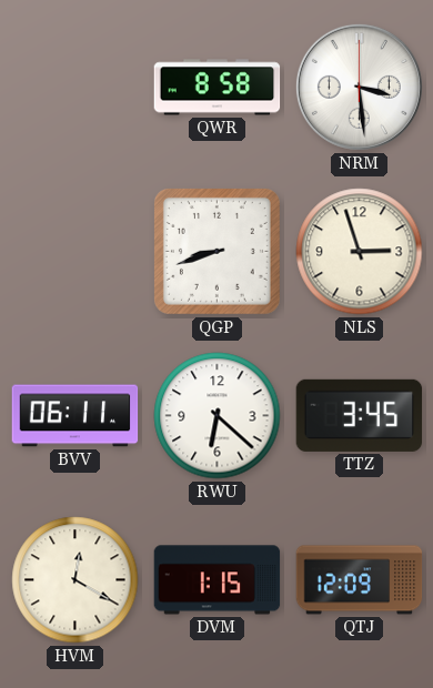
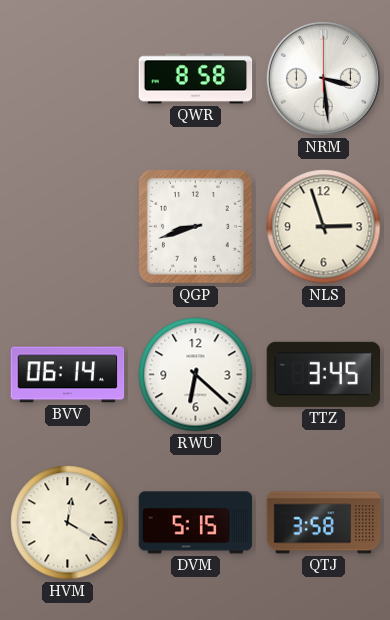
BVV: 06:11 -> 06:14 (68, 375)
DVM: 1:15 -> 5:15 (196, 523)
QTJ: 12:09 -> 3:58 (324, 523)
